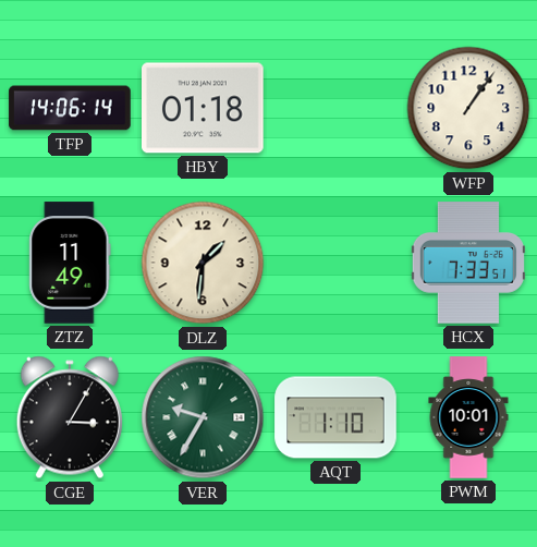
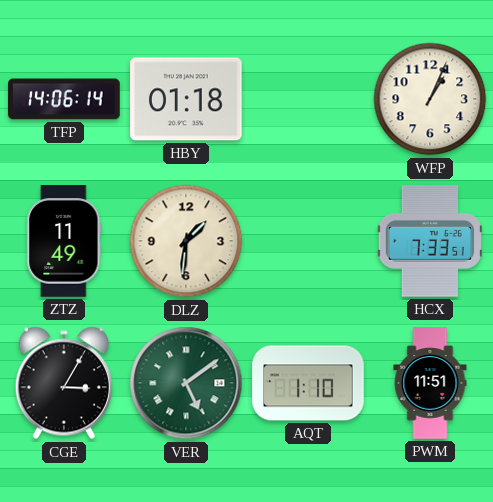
WFP: 1:06 -> 1:04 (430, 99)
VER: 9:35 -> 5:09 (186, 383)
PWM: 10:01 -> 11:51 (430, 383)
